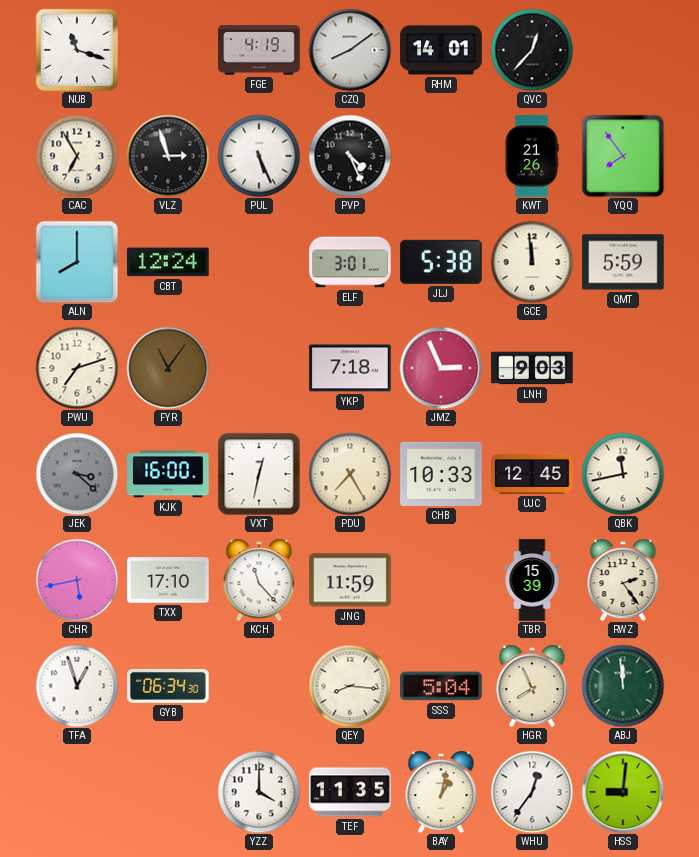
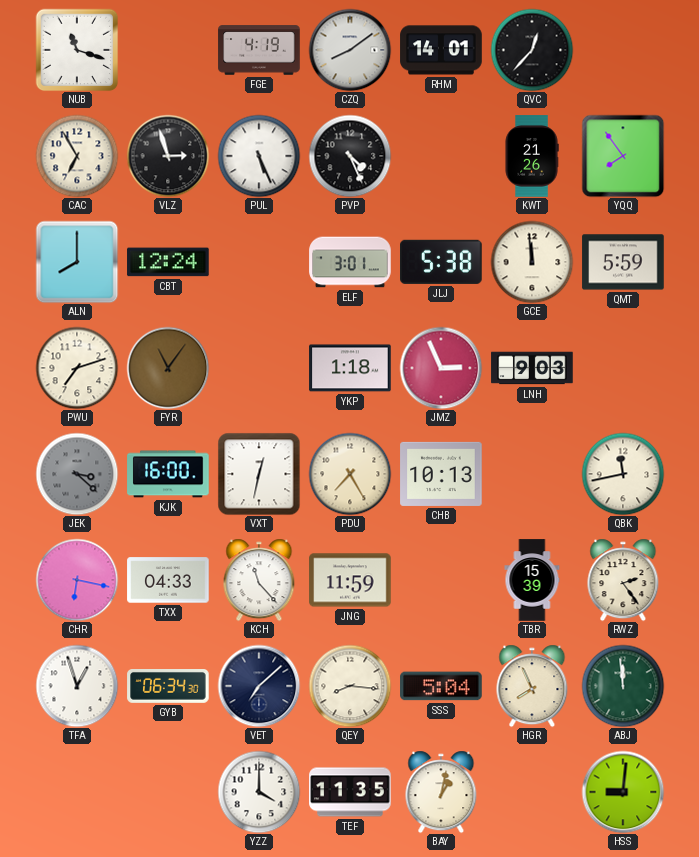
YKP: 7:18 -> 1:18 (350, 368)
CHB: 10:33 -> 10:13 (441, 474)
UJC: 12:45 -> none (532, 474)
CHR: 5:43 -> 6:17 (77, 580)
TXX: 17:10 -> 04:33 (168, 580)
VET: none -> 7:08 (259, 686)
WHU: 12:36 -> none (532, 792)
